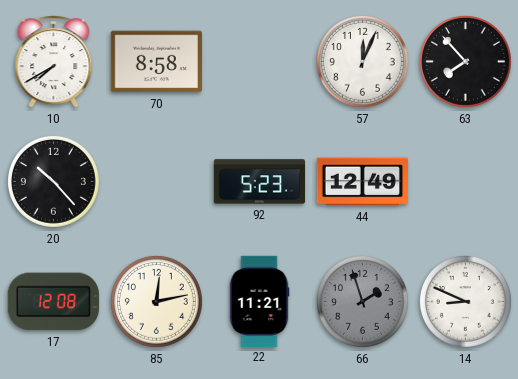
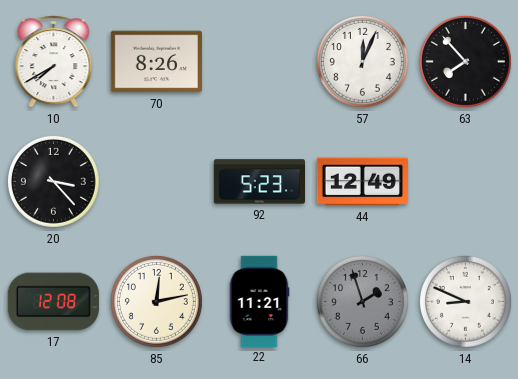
70: 8:58 -> 8:26 (156, 62)
20: 10:23 -> 3:23 (53, 181)
